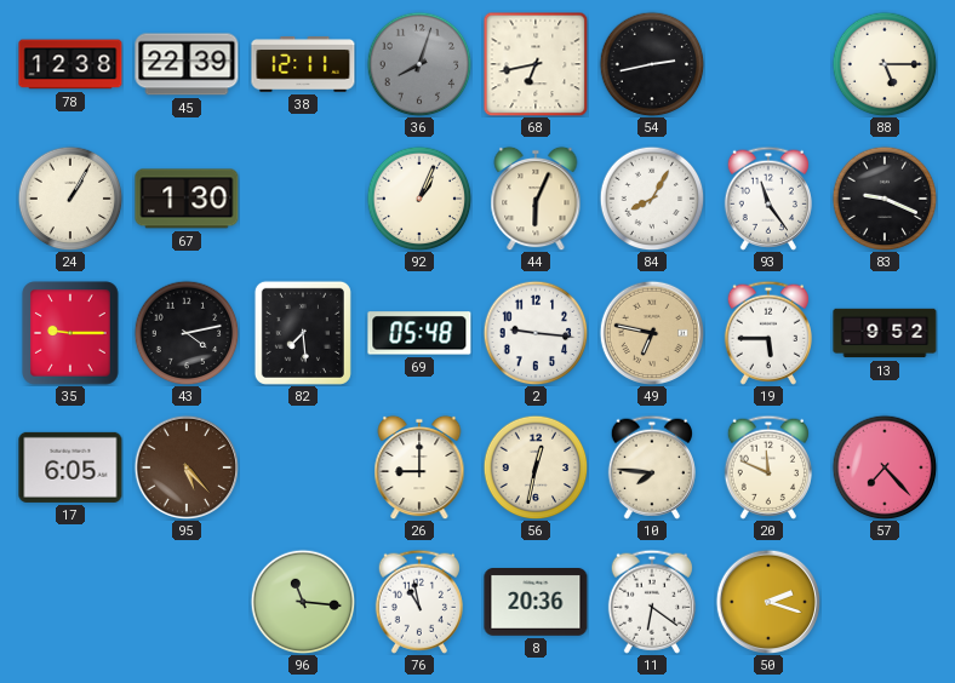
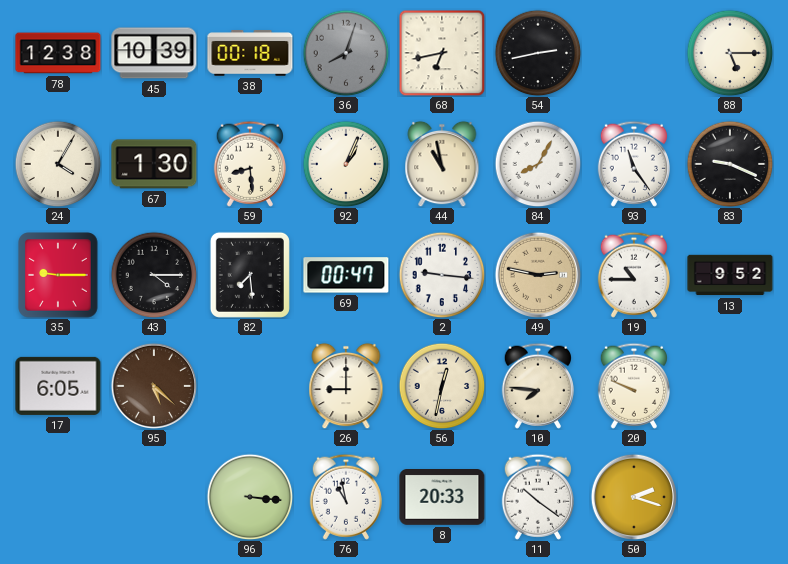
45: 22:39 -> 10:39 (154, 53)
38: 12:11 -> 00:18 (250, 53)
24: 1:05 -> 4:05 (58, 164)
59: none -> 8:29 (249, 164)
44: 6:04 -> 10:58 (442, 164)
43: 4:13 -> 4:15 (154, 275)
69: 05:48 -> 00:47 (346, 275)
49: 6:47 -> 2:47 (537, 274)
19: 5:45 -> 10:45 (633, 275)
95: 5:23 -> 5:22 (153, 385)
20: 11:49 -> 9:49 (633, 386)
57: 7:23 -> none (885, 467)
96: 11:16 -> 3:16 (250, 497)
8: 20:36 -> 20:33 (442, 498)
11: 6:21 -> 10:21 (537, 497)
